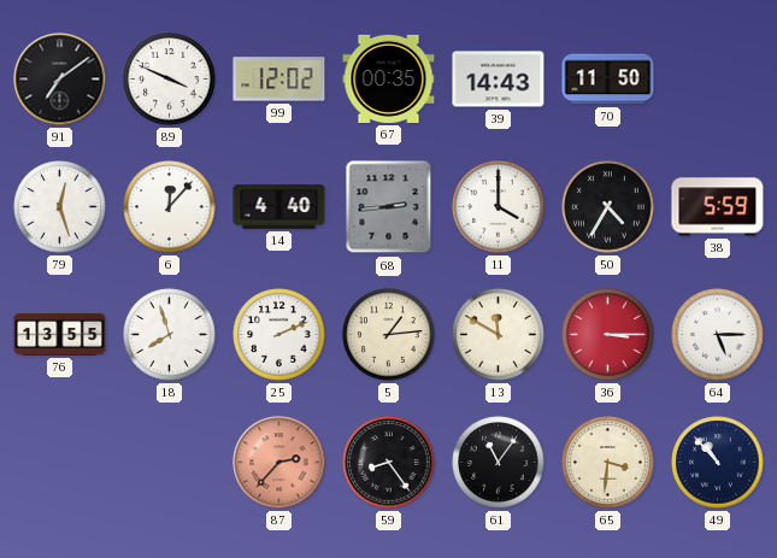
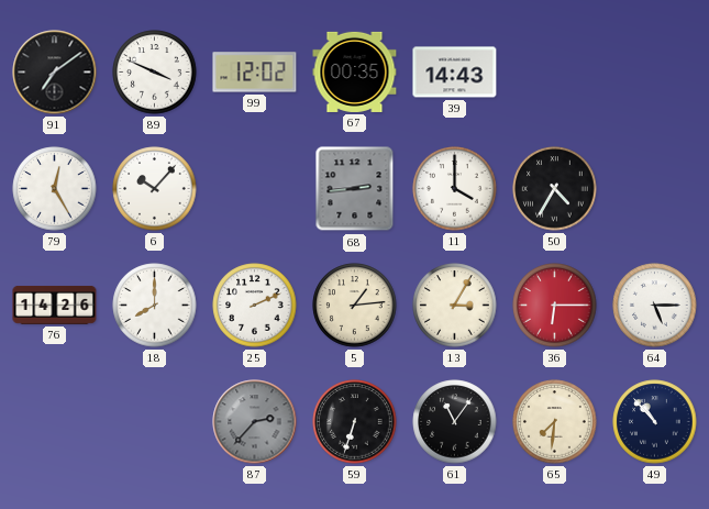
70: 11:50 -> none (608, 80)
79: 12:27 -> 12:25 (55, 189)
6: 12:07 -> 10:07 (155, 189)
14: 4:40 -> none (279, 207)
38: 5:59 -> none (718, 207)
76: 13:55 -> 14:26 (55, 305)
18: 7:57 -> 8:00 (155, 306)
13: 11:50 -> 3:05 (455, 306)
36: 3:15 -> 6:15 (555, 306)
87 dial: salmon -> grey (255, 422)
59: 8:24 -> 6:33 (355, 422)
65: 3:31 -> 7:31 (555, 422)
